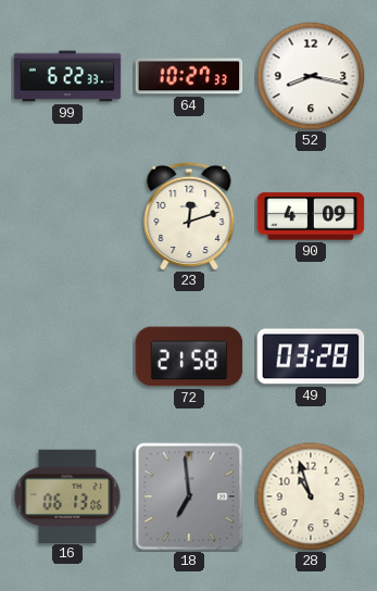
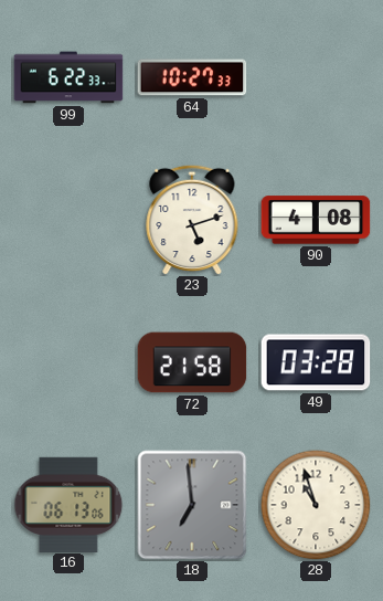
52: 8:17 -> none (311, 76)
23: 12:12 -> 5:12 (192, 220)
90: 4:09 -> 4:08 (316, 220)
